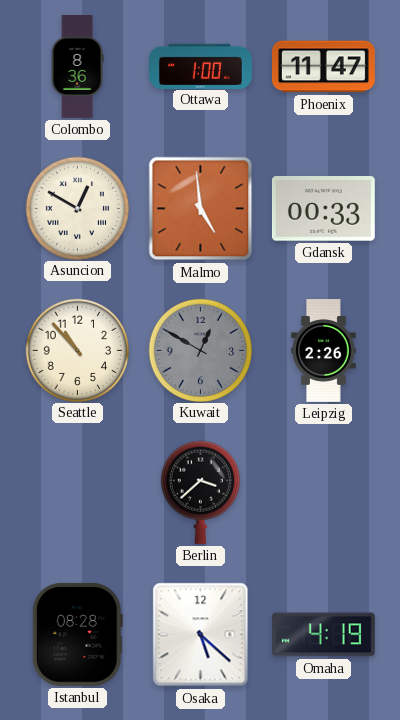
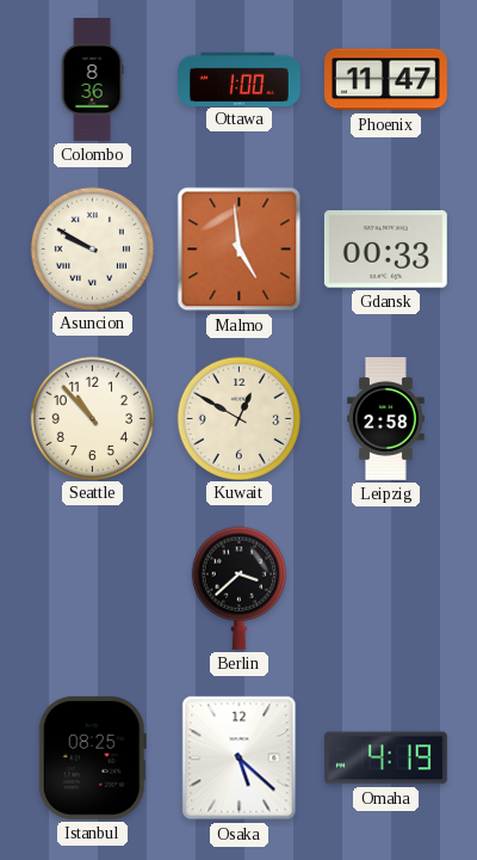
Asuncion: 12:50 -> 9:50 (92, 248)
Kuwait dial: grey -> cream (238, 418)
Leipzig: 2:26 -> 2:58 (386, 419)
Istanbul: 08:28 -> 08:25 (92, 757)
